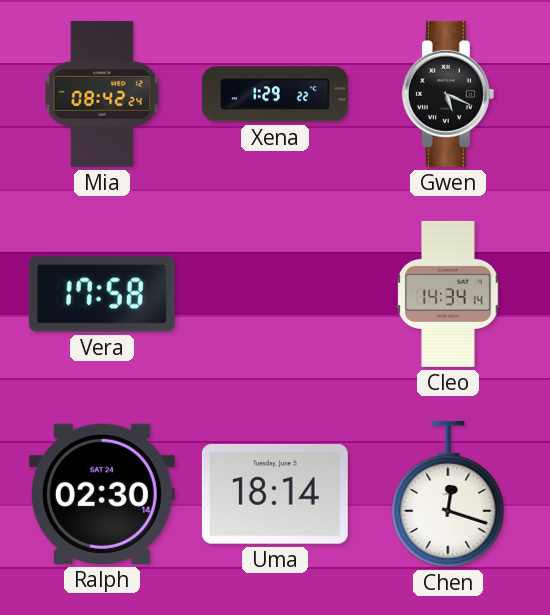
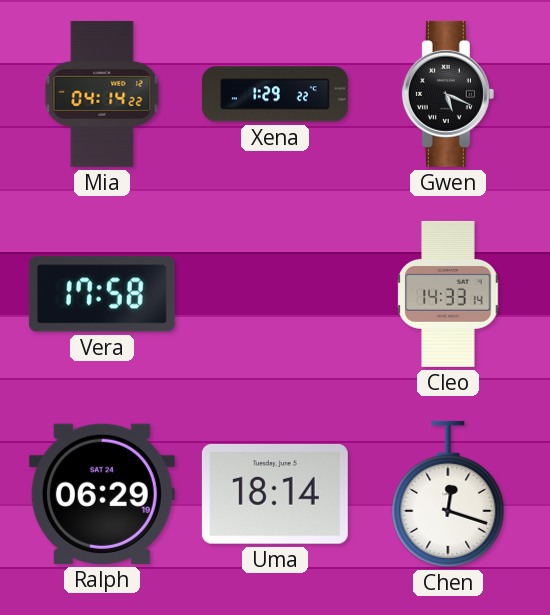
Mia: 08:42 -> 04:14 (102, 94)
Cleo: 14:34 -> 14:33 (448, 294)
Ralph: 02:30 -> 06:29 (102, 494)
